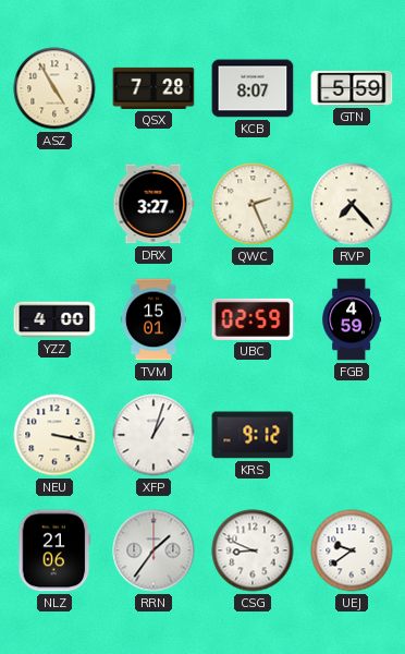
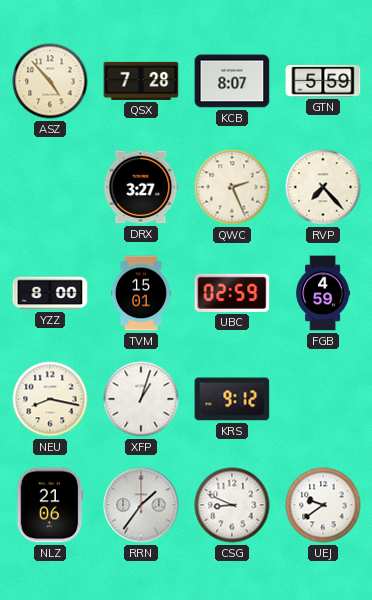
ASZ: 4:55 -> 4:53 (50, 81)
YZZ: 4:00 -> 8:00 (50, 293)
NEU: 3:17 -> 8:17 (50, 399)
